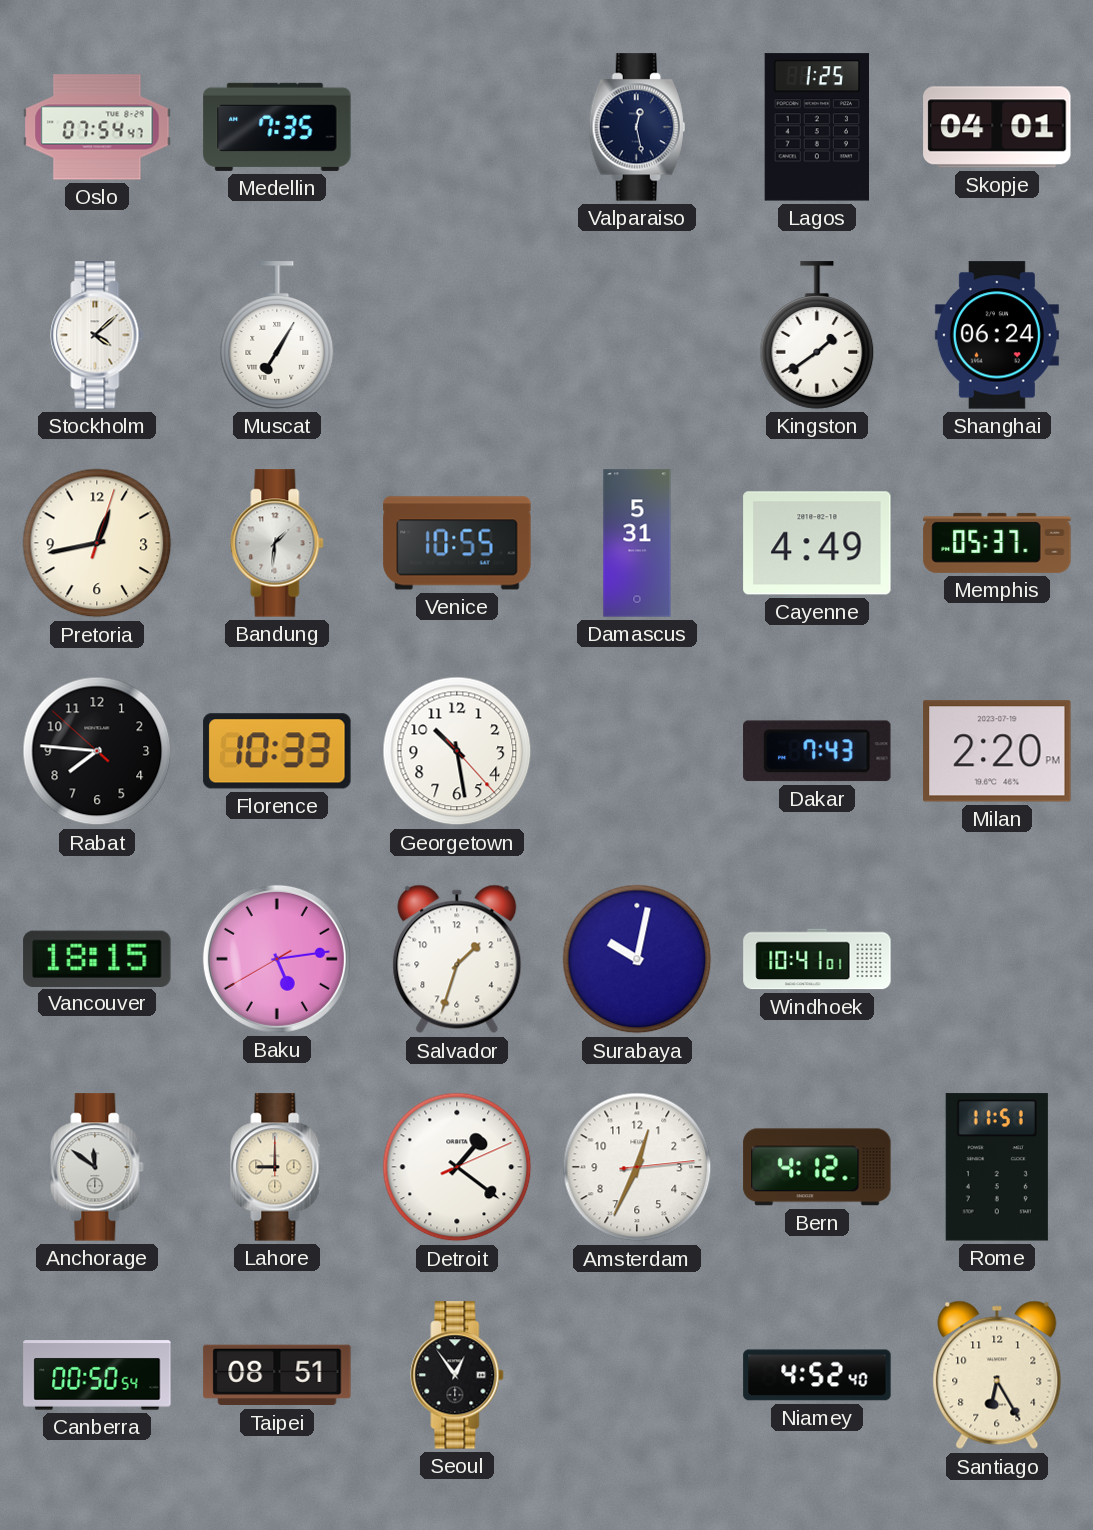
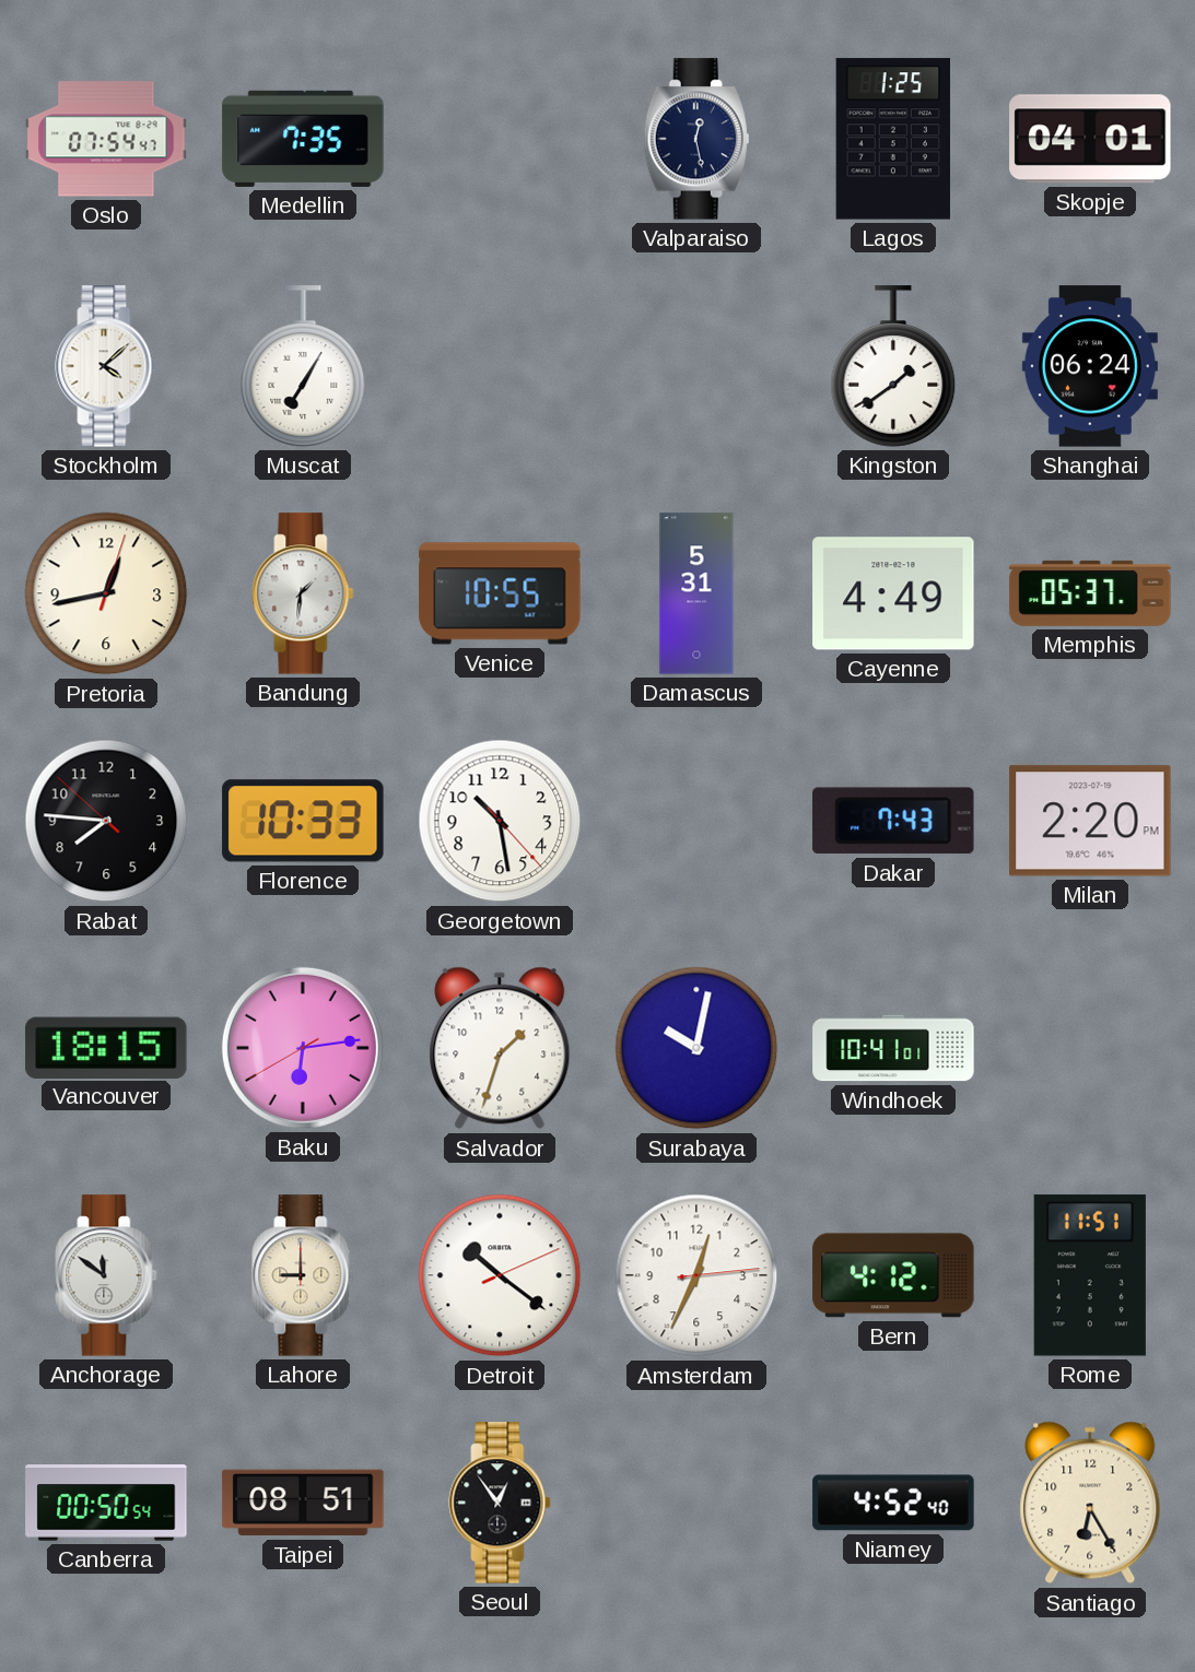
Baku: 5:13 -> 6:13 (303, 1048)
Detroit: 1:21 -> 10:21 (500, 1275)
